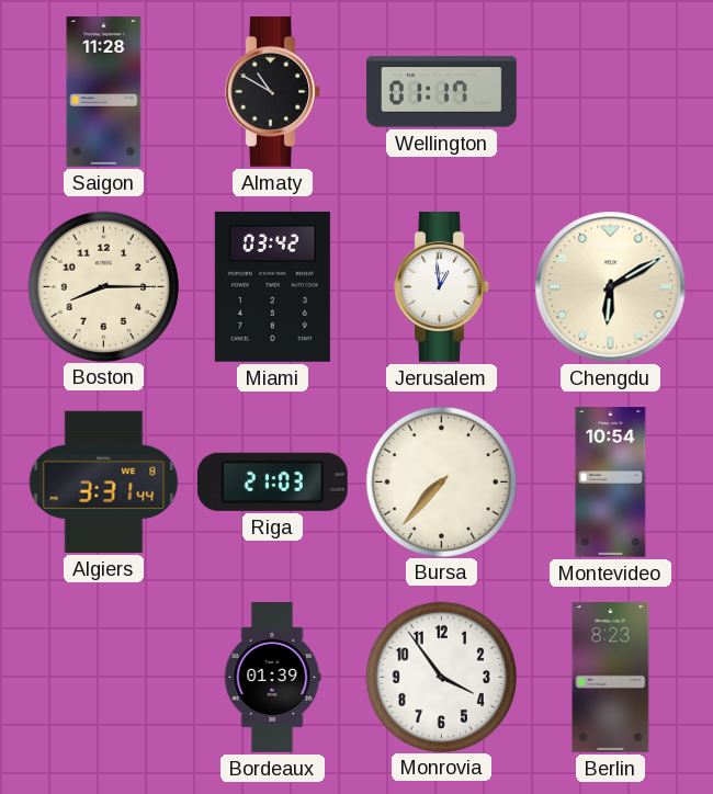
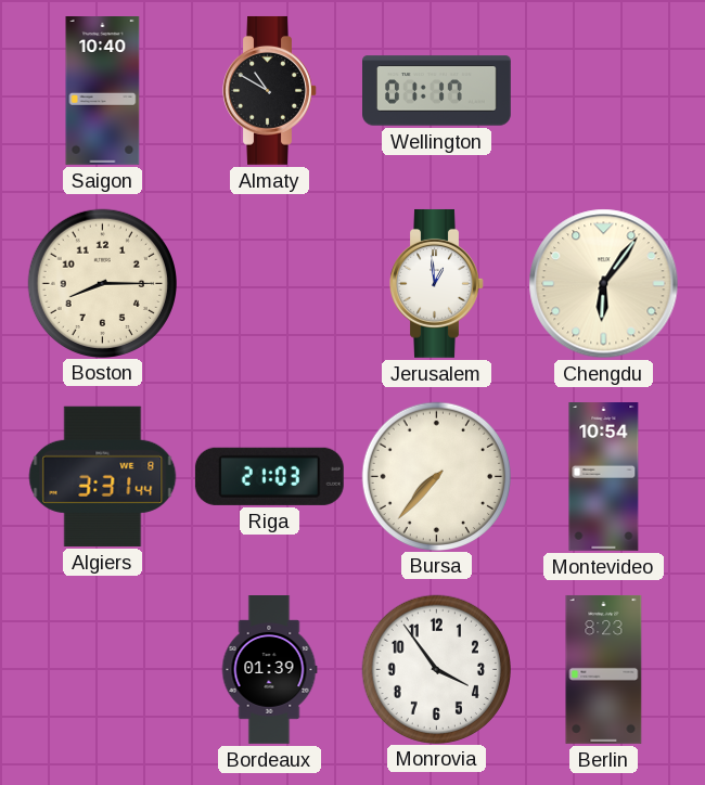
Saigon: 11:28 -> 10:40 (103, 91)
Miami: 03:42 -> none (272, 286)
Chengdu: 6:10 -> 6:06 (604, 284)
